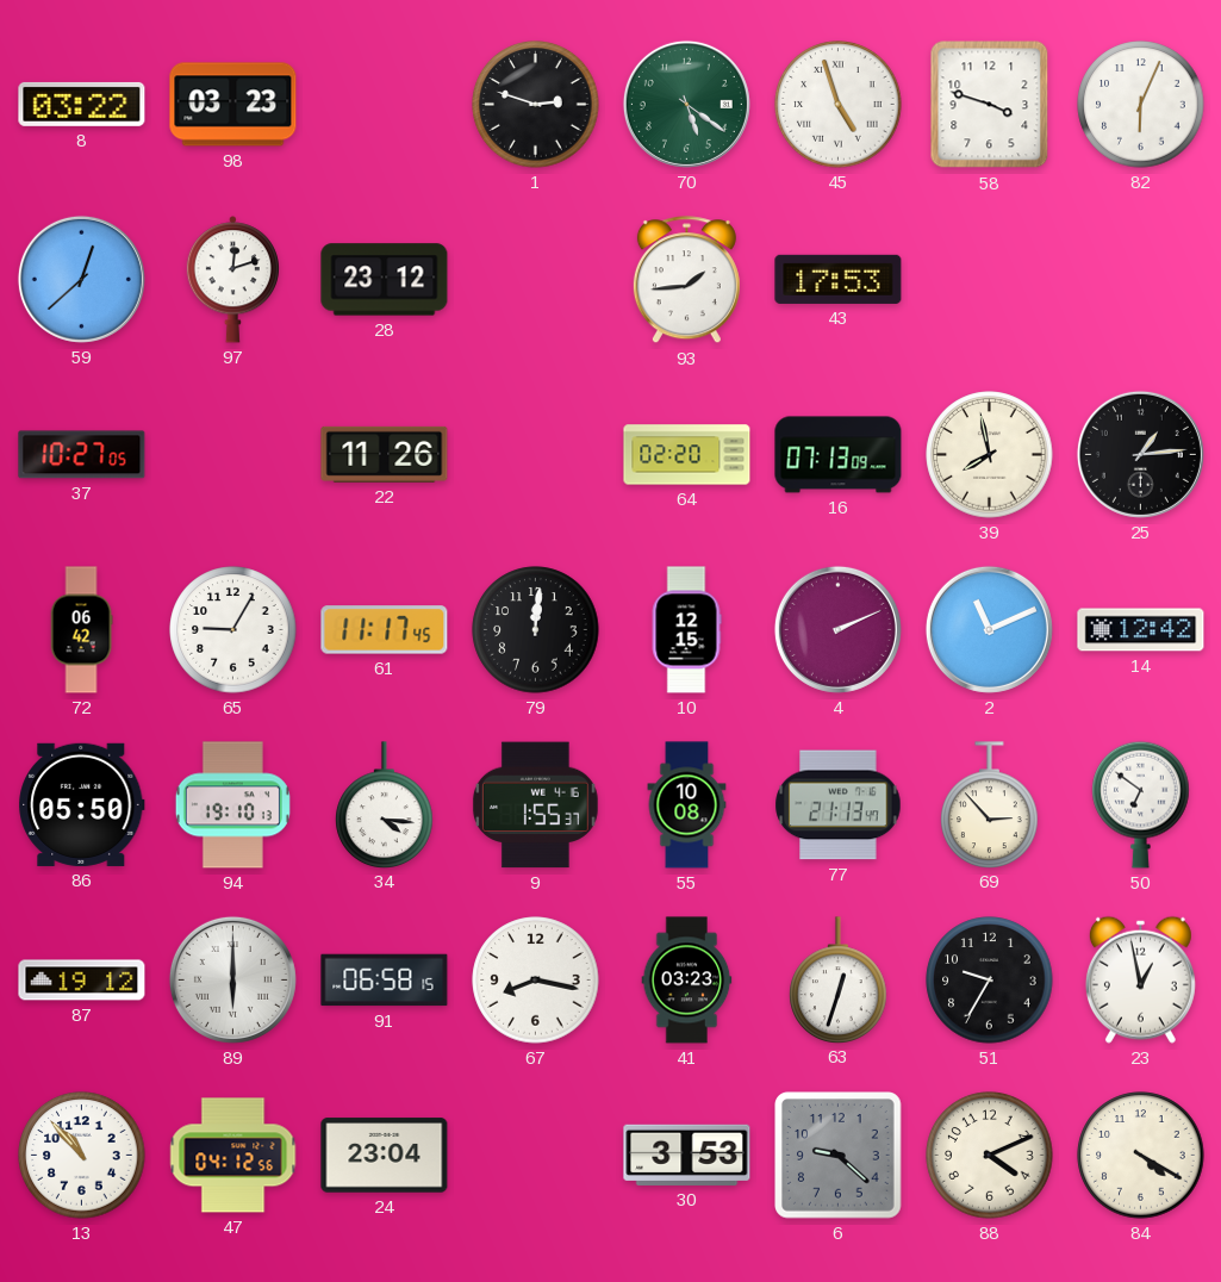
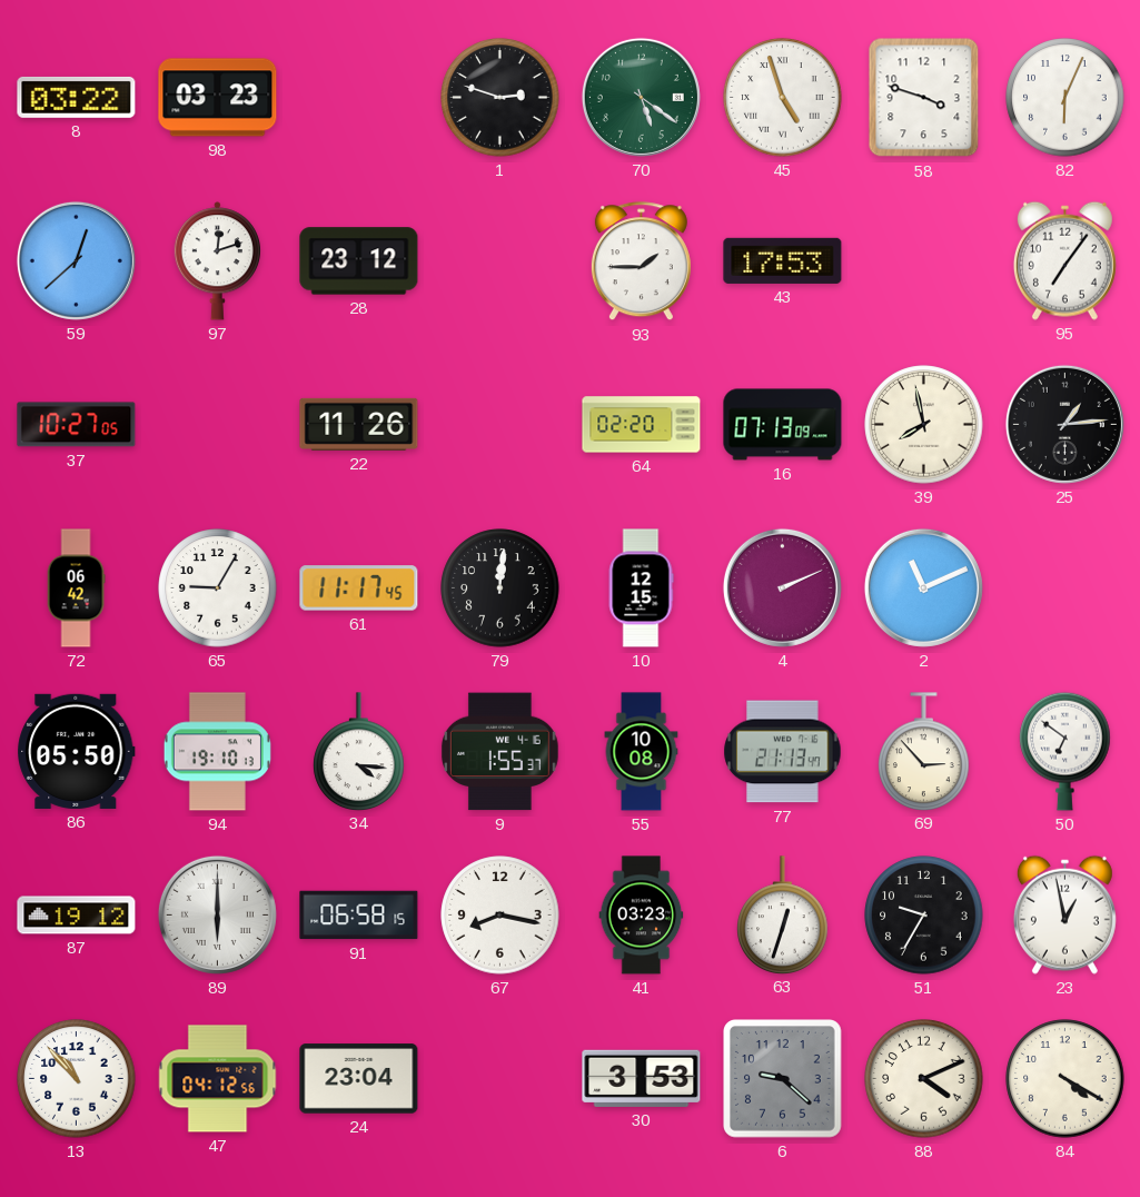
93: 1:44 -> 1:45 (641, 261)
95: none -> 7:06 (1064, 260)
14: 12:42 -> none (1141, 630)
